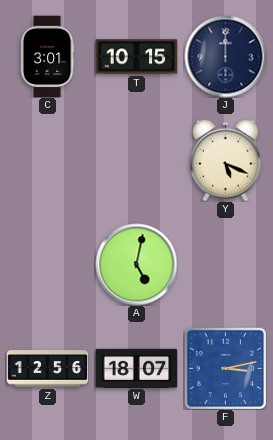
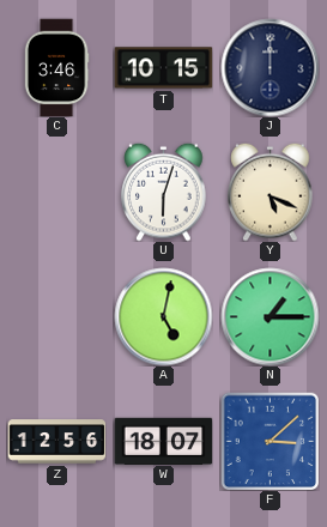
C: 3:01 -> 3:46 (56, 67)
U: none -> 6:03 (164, 192)
N: none -> 1:15 (270, 316)
F: 3:13 -> 3:08 (270, 441)
